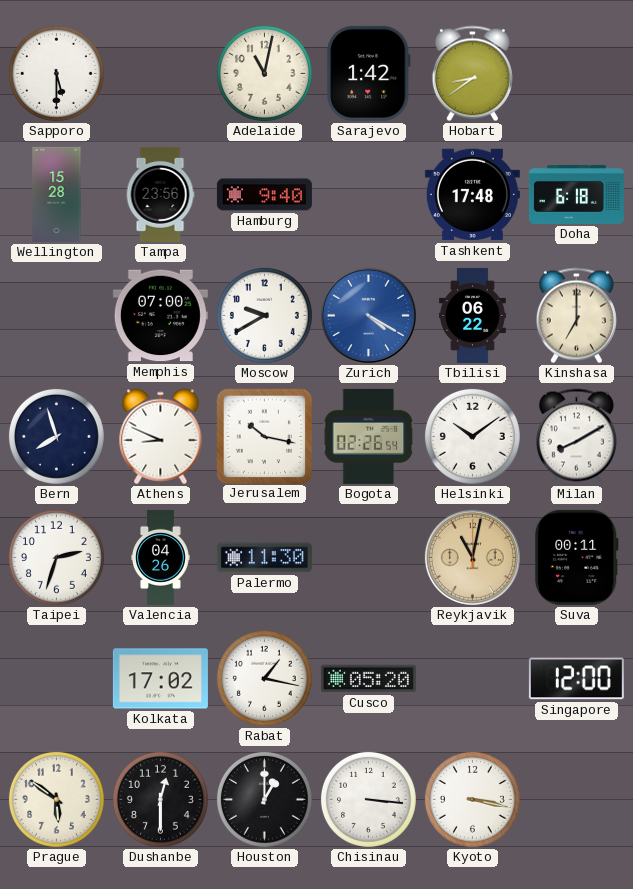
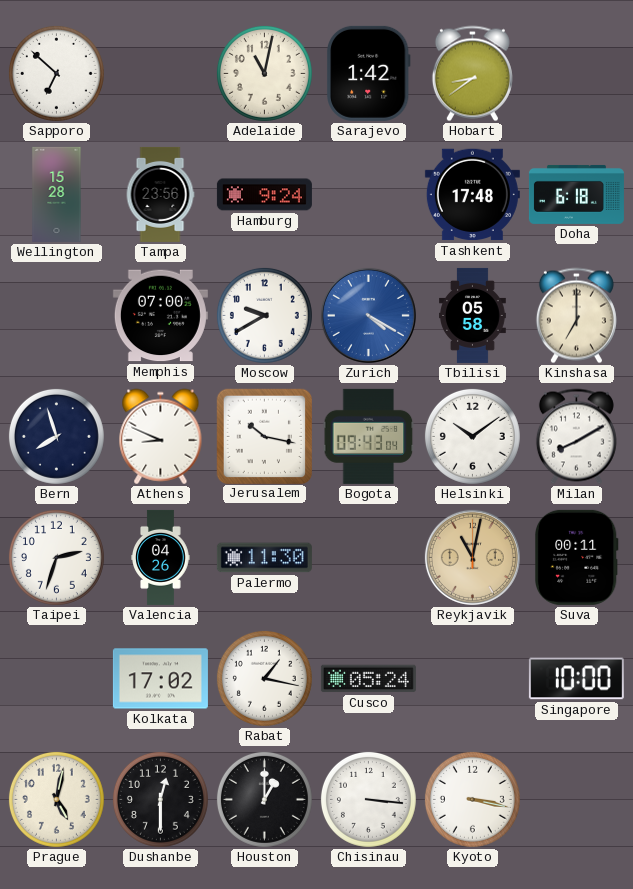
Sapporo: 5:30 -> 6:52 (56, 73)
Hamburg: 9:40 -> 9:24 (264, 195)
Tbilisi: 06:22 -> 05:58 (473, 315)
Bogota: 02:26 -> 09:43 (369, 436)
Cusco: 05:20 -> 05:24 (368, 679)
Singapore: 12:00 -> 10:00 (576, 679)
Prague: 5:51 -> 5:02 (56, 799)
